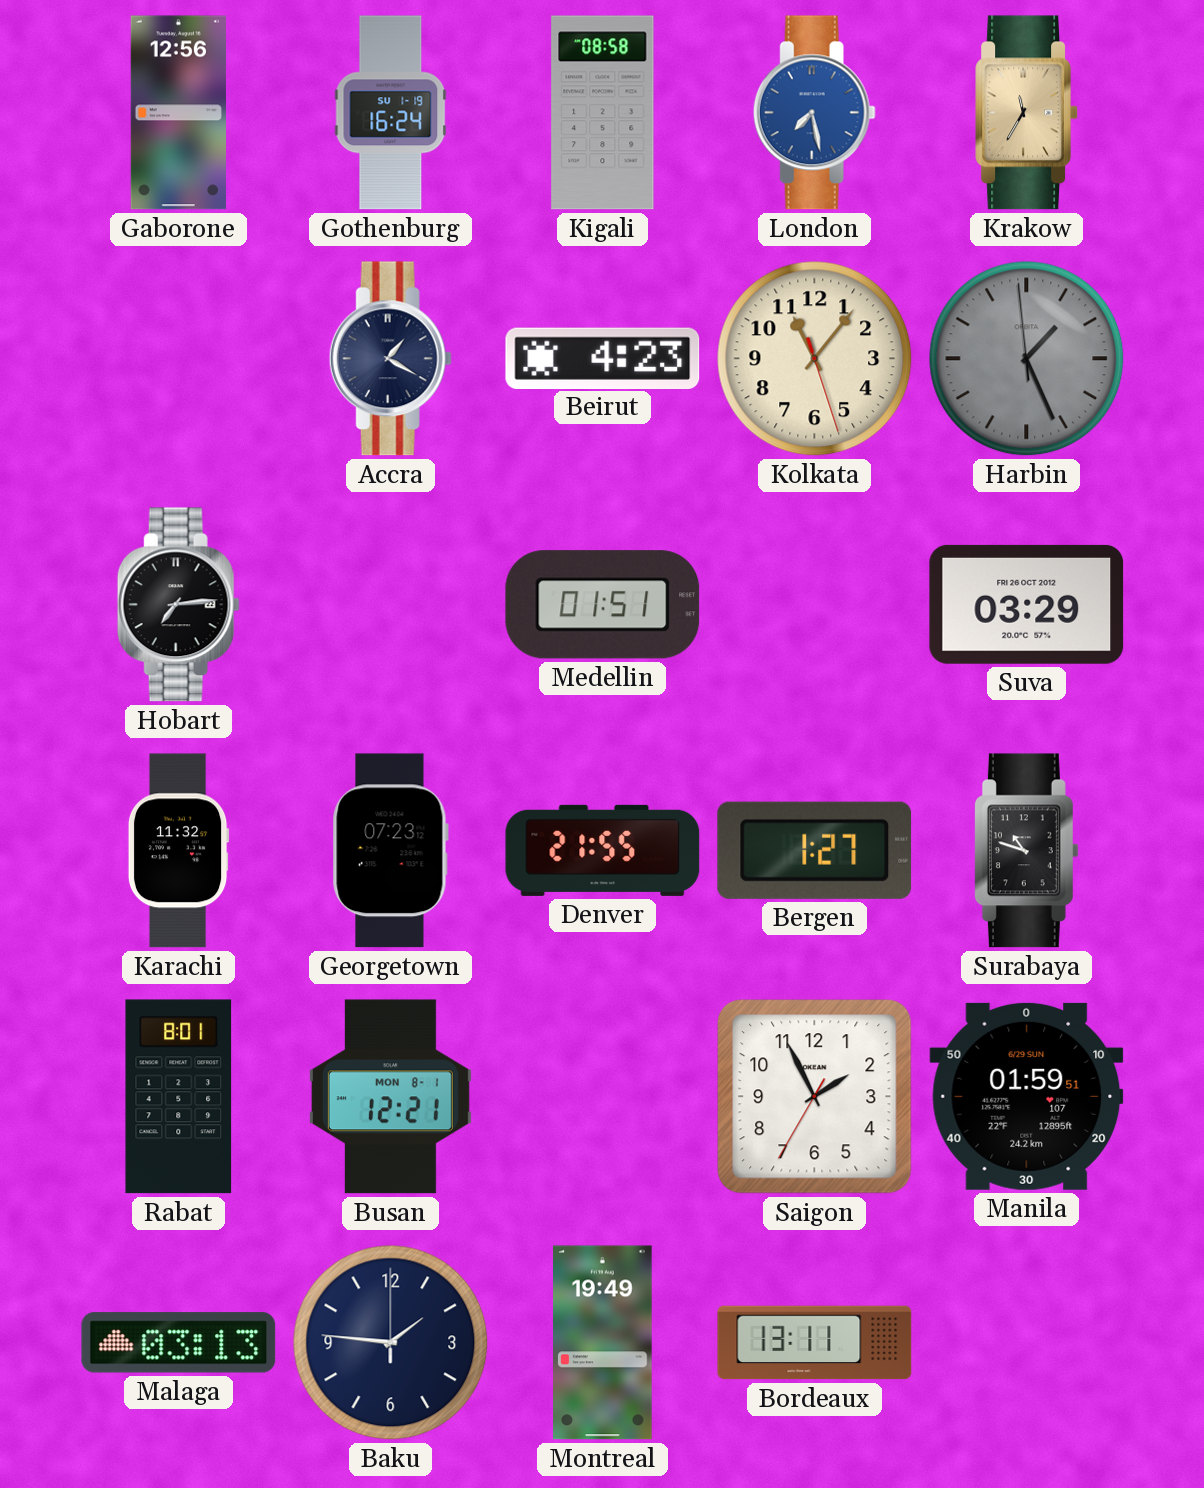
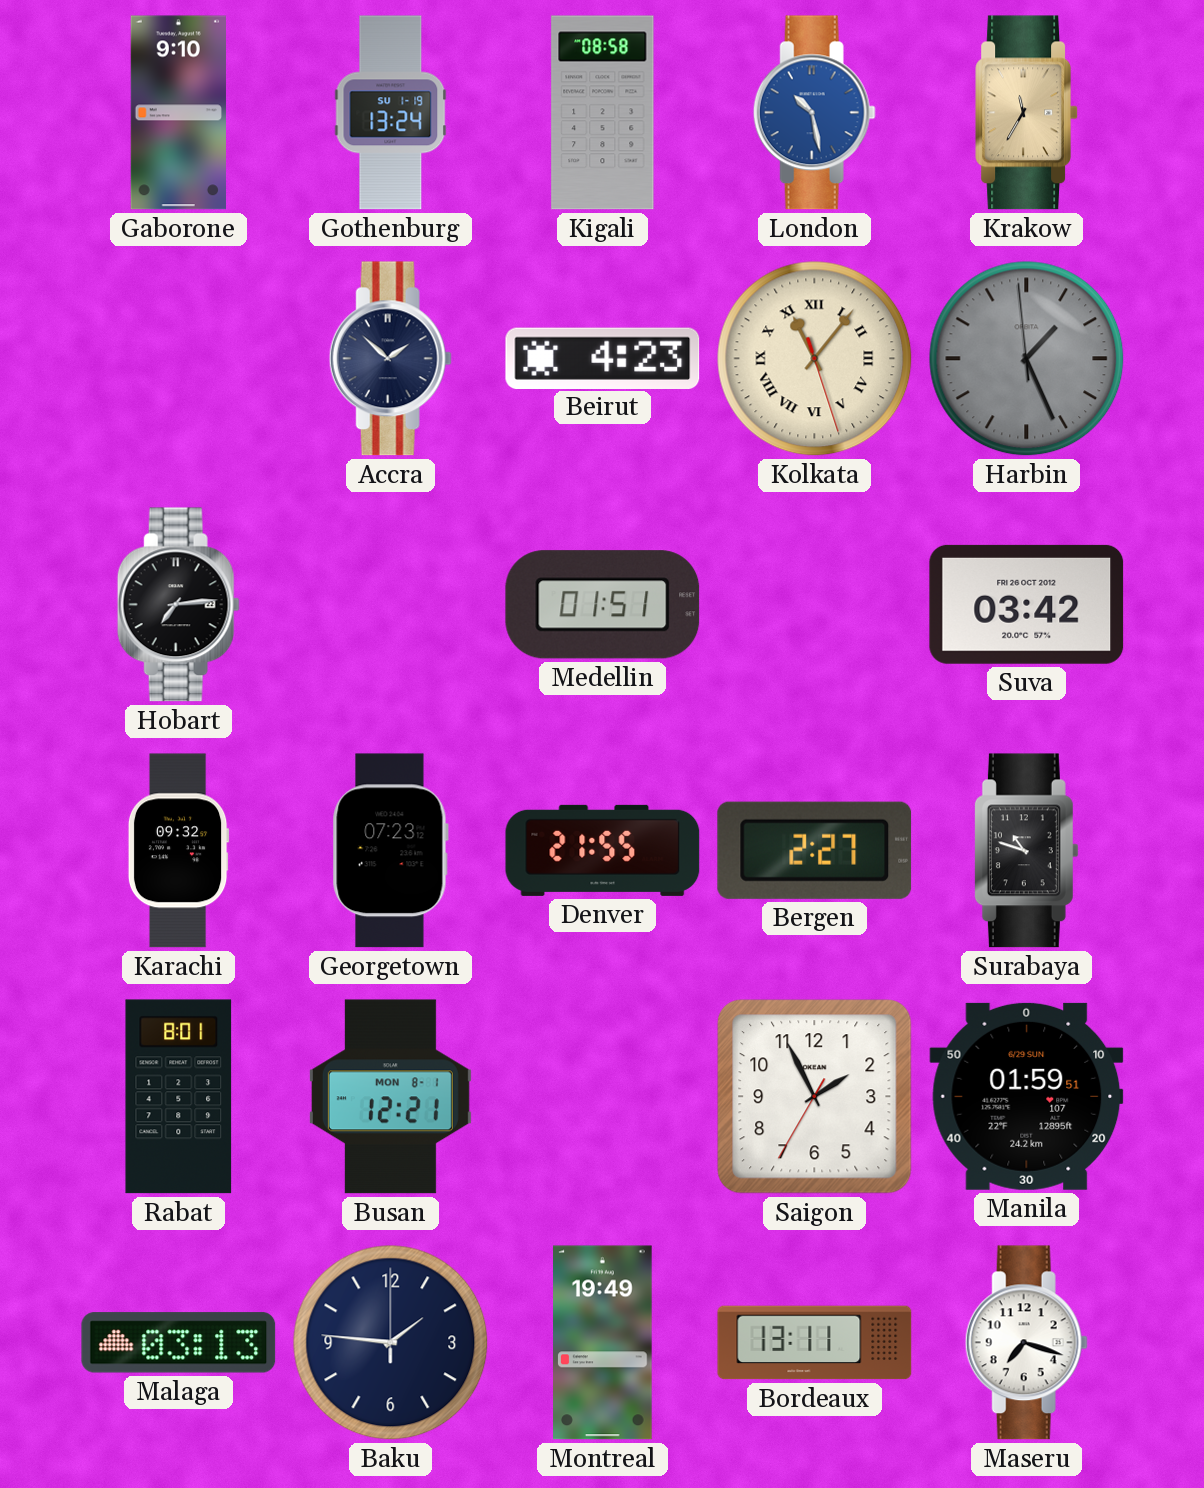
Gaborone: 12:56 -> 9:10 (178, 113)
Gothenburg: 16:24 -> 13:24 (391, 113)
London: 7:28 -> 10:28 (814, 113)
Accra: 1:20 -> 1:52 (390, 359)
Kolkata numerals: Arabic -> Roman (815, 359)
Suva: 03:29 -> 03:42 (1027, 604)
Karachi: 11:32 -> 09:32 (178, 851)
Bergen: 1:27 -> 2:27 (815, 850)
Maseru: none -> 7:18 (1026, 1343)
